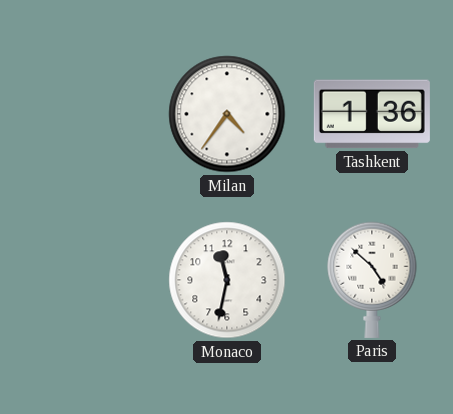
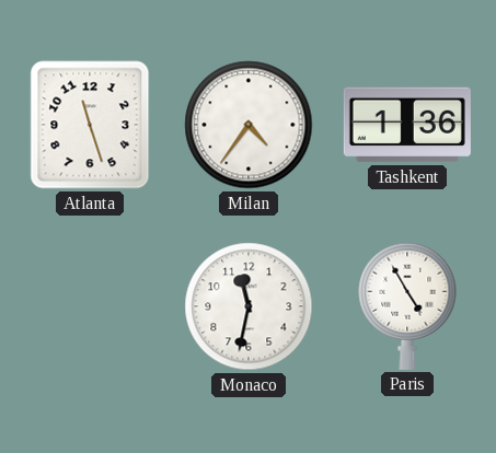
Atlanta: none -> 11:27 (90, 125)
Paris: 4:52 -> 4:55 (407, 306)
